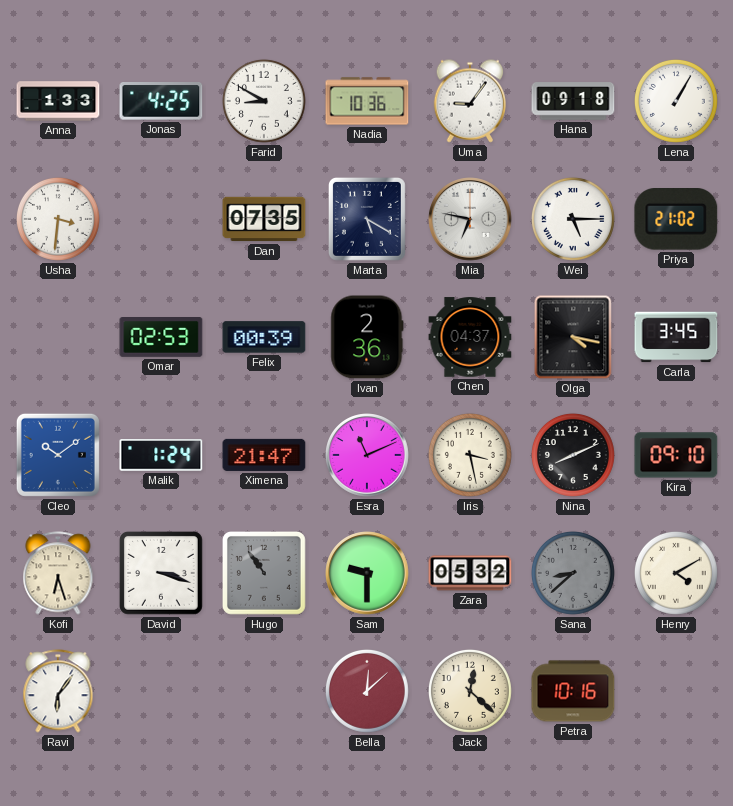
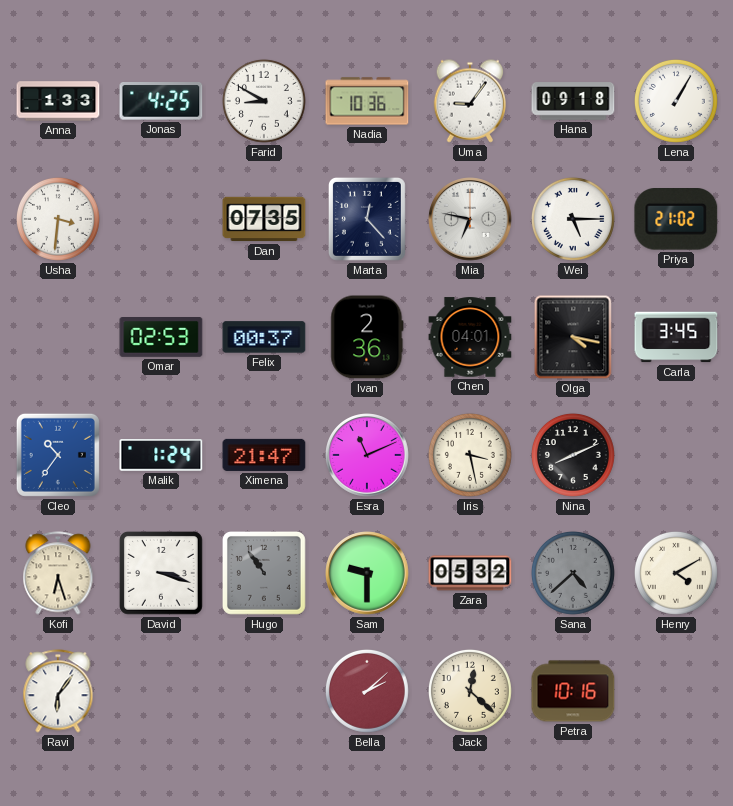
Marta: 5:20 -> 12:23 (367, 219)
Felix: 00:39 -> 00:37 (264, 337)
Chen: 04:37 -> 04:01 (470, 337)
Cleo: 10:09 -> 10:36 (58, 455)
Kira: 09:10 -> none (676, 455)
Sana: 8:38 -> 4:38 (573, 573)
Bella: 12:08 -> 2:08 (367, 691)
